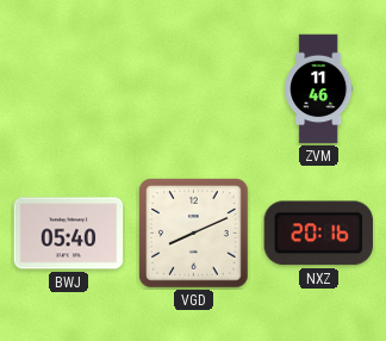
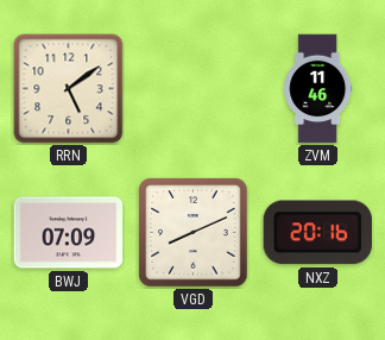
RRN: none -> 5:09 (69, 89)
BWJ: 05:40 -> 07:09 (69, 233)
